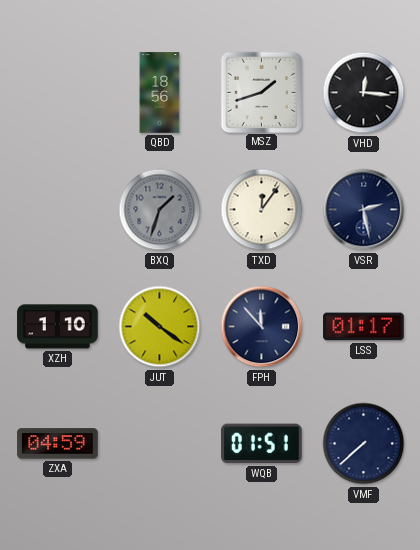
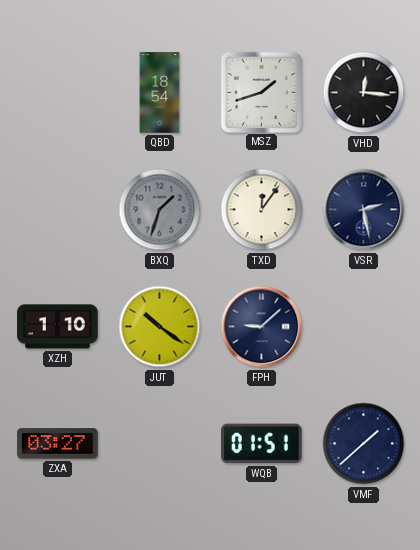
QBD: 18:56 -> 18:54 (160, 93)
FPH: 11:53 -> 9:08 (262, 327)
LSS: 01:17 -> none (364, 327)
ZXA: 04:59 -> 03:27 (58, 444)
VMF: 7:38 -> 1:38 (364, 444)
